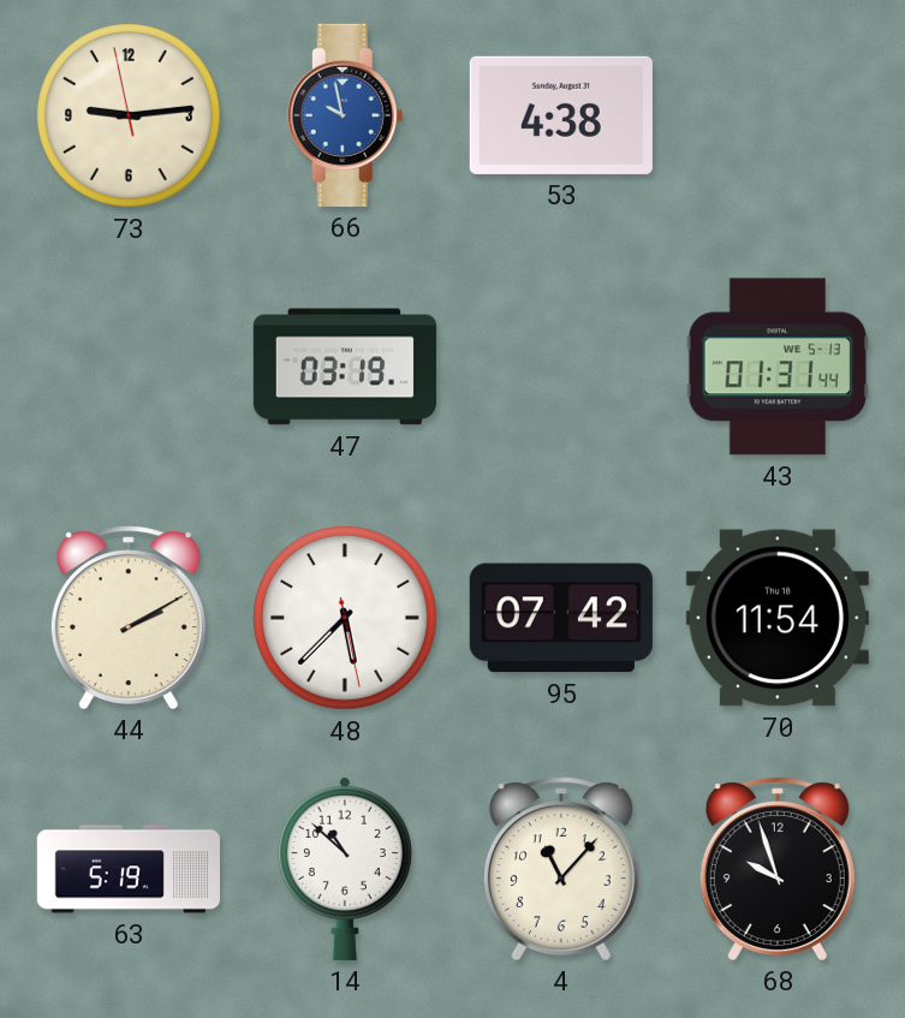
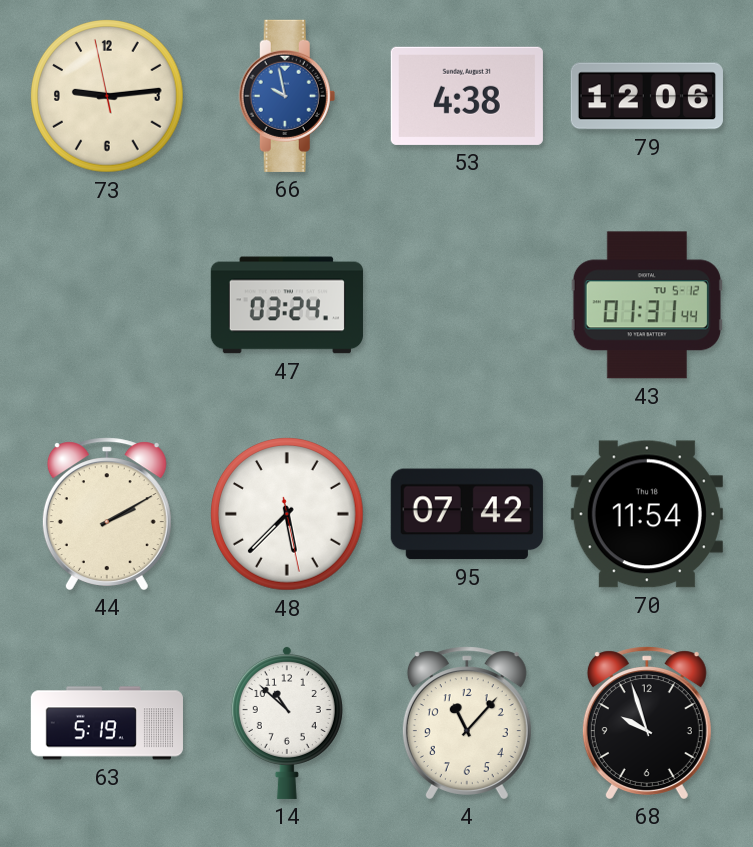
79: none -> 12:06 (647, 96)
47: 03:19 -> 03:24 (287, 305)
43 date: WE 5-13 -> TU 5-12 (647, 305)
